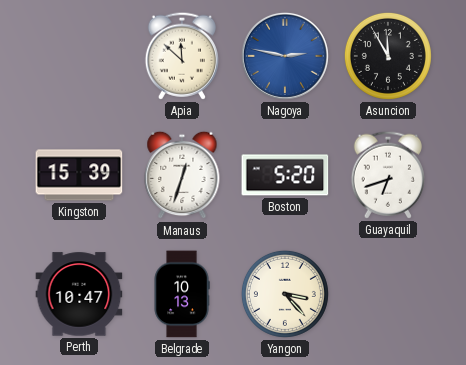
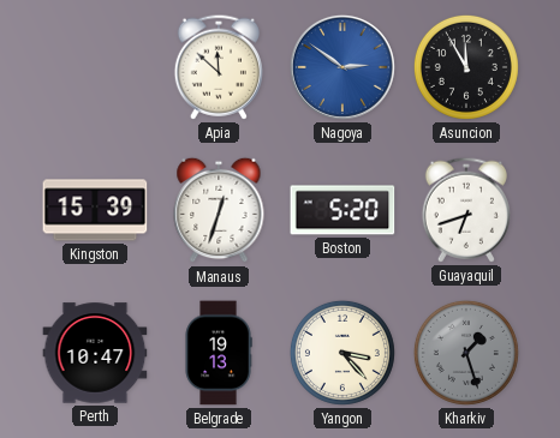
Nagoya: 2:47 -> 2:51 (342, 67)
Belgrade: 10:13 -> 19:13 (219, 353)
Kharkiv: none -> 1:27 (466, 353)
